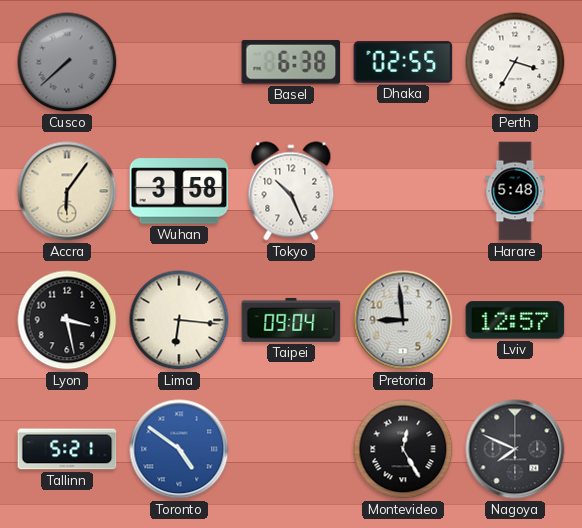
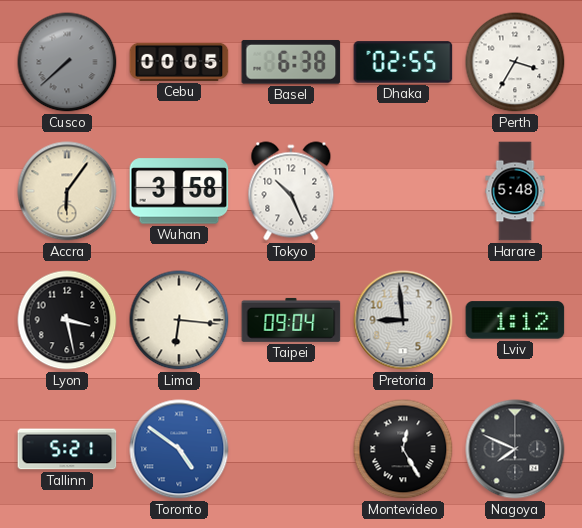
Cebu: none -> 00:05 (179, 62)
Lviv: 12:57 -> 1:12 (515, 320)
